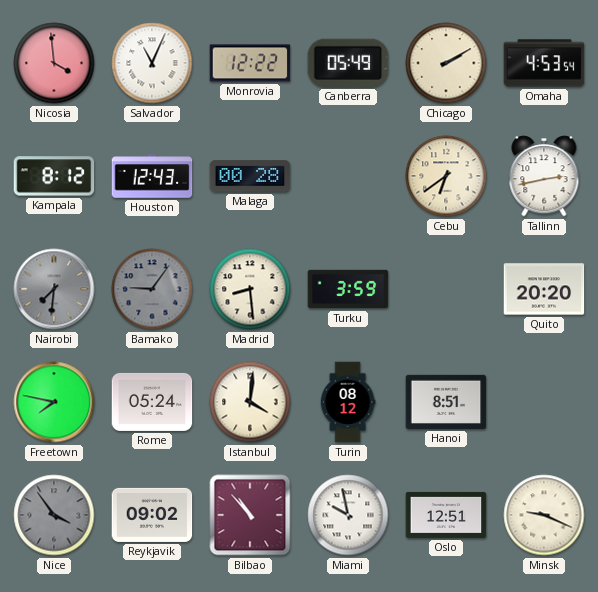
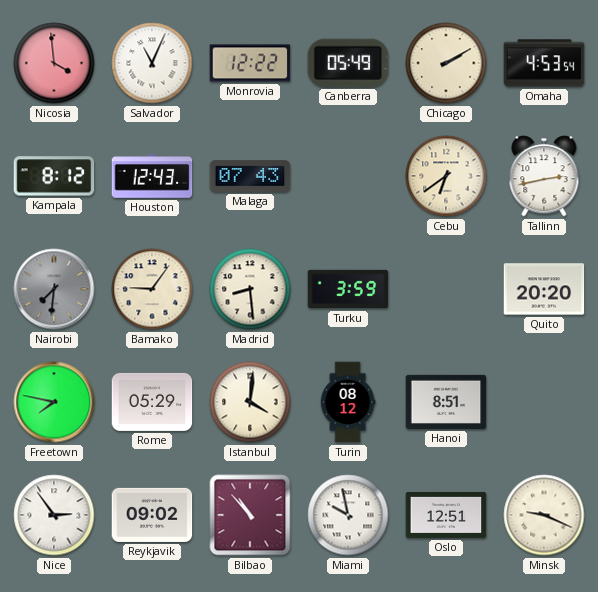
Malaga: 00:28 -> 07:43 (250, 176)
Bamako dial: grey -> cream (152, 289)
Rome: 05:24 -> 05:29 (152, 402)
Nice: 3:54 -> 2:54 (54, 515)
Nice dial: grey -> white (54, 515)
